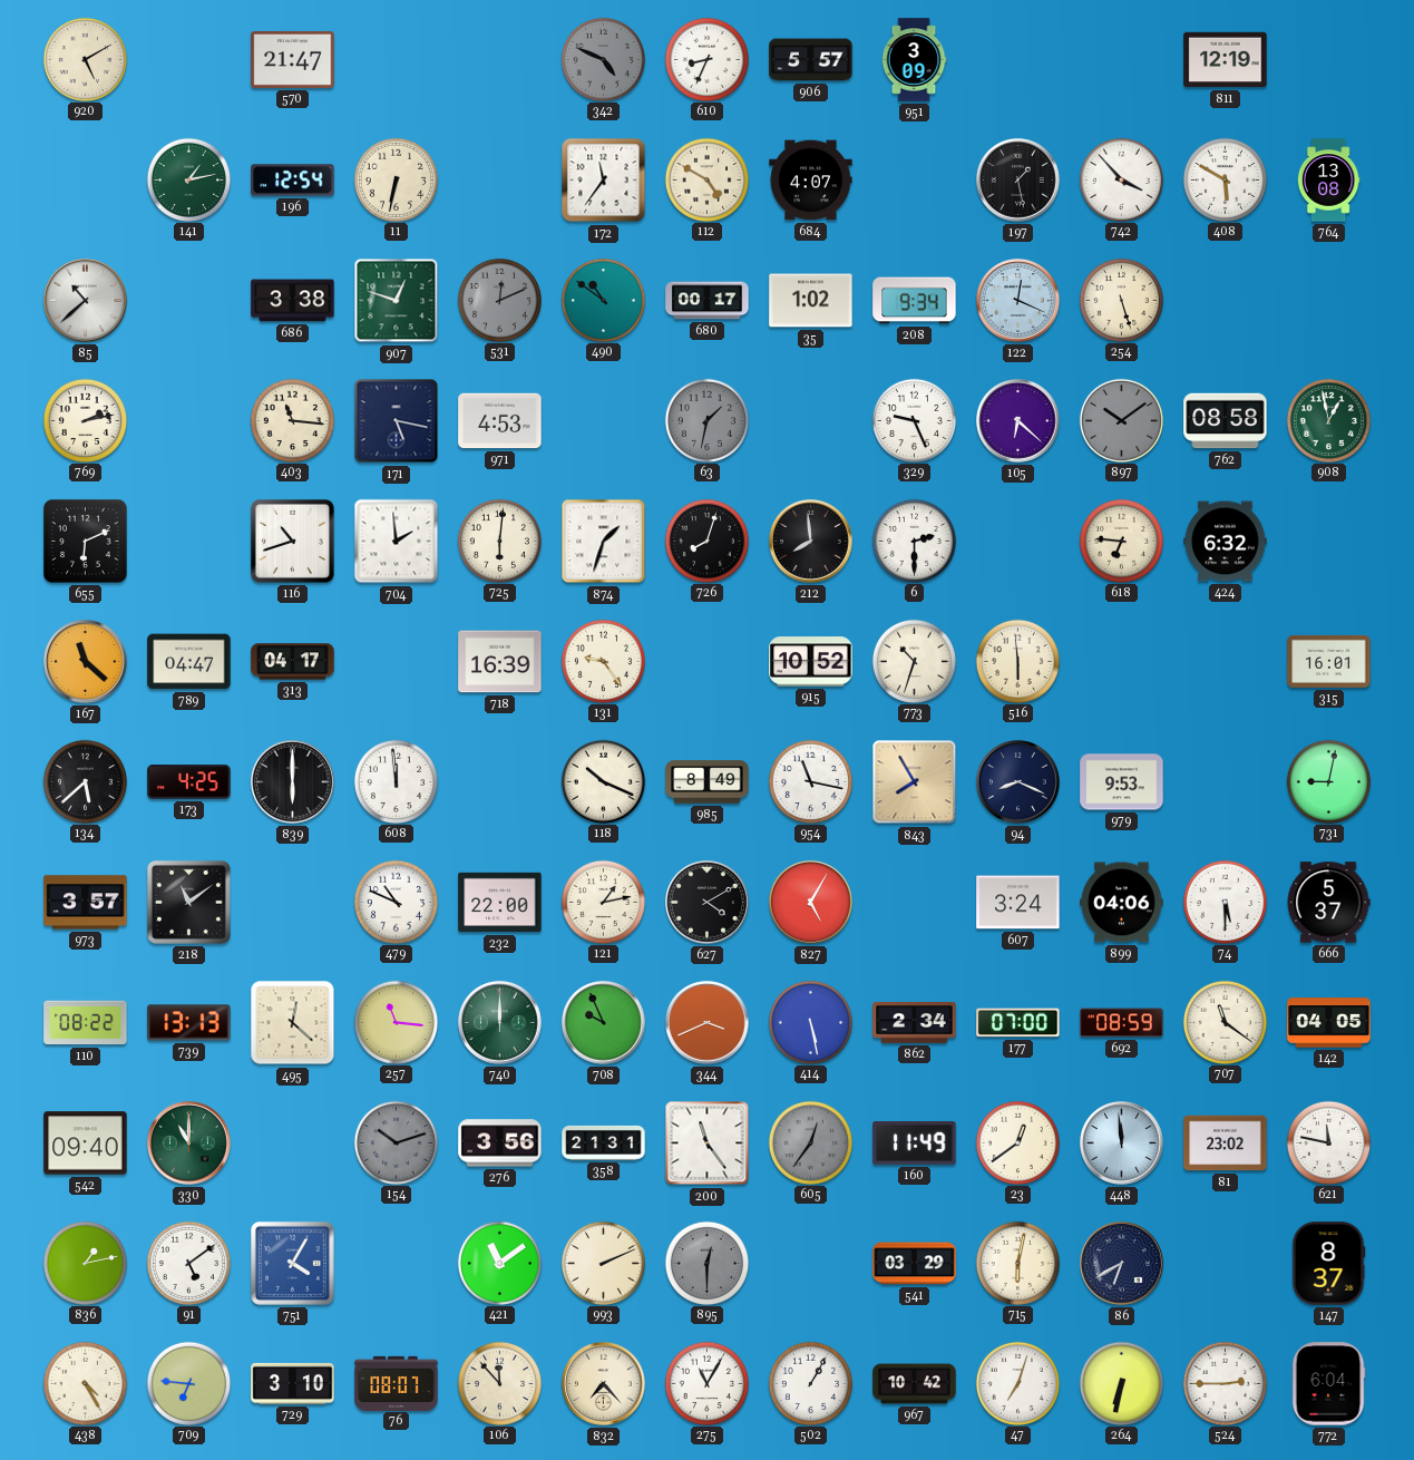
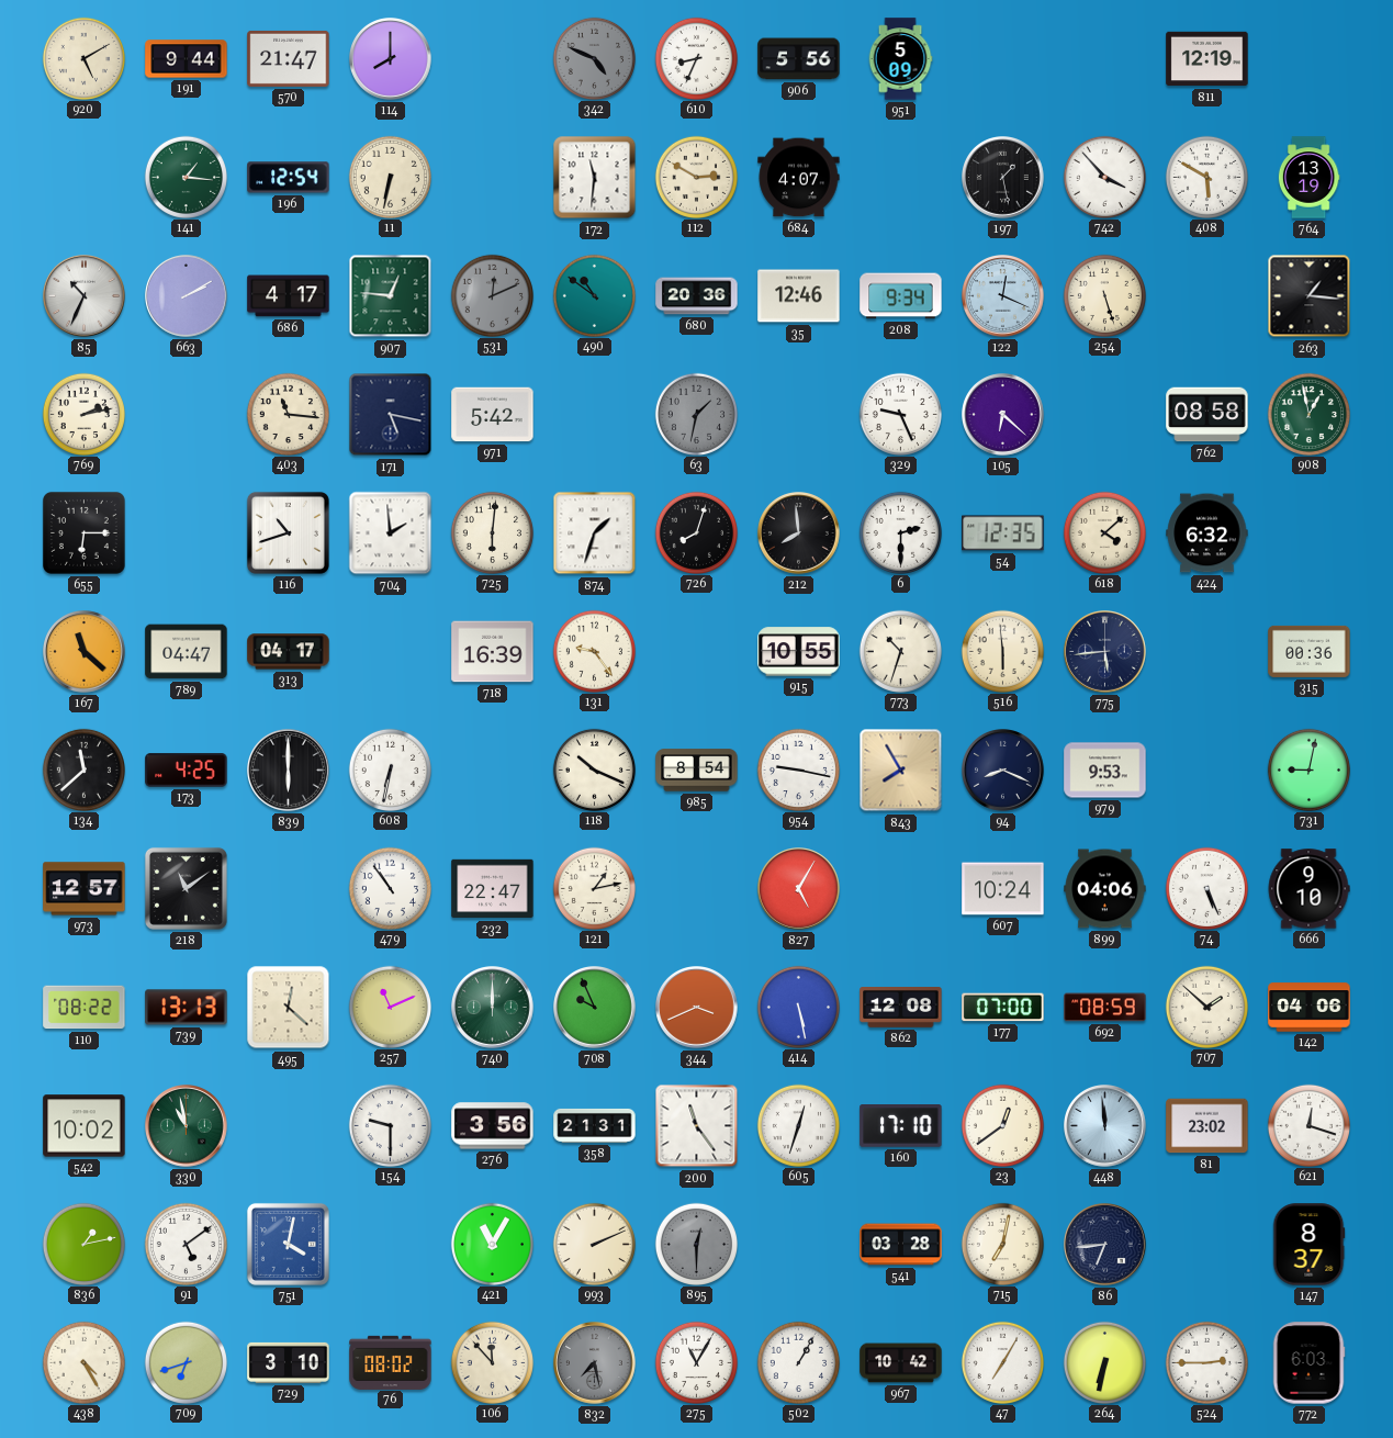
191: none -> 9:44 (187, 59)
114: none -> 8:00 (391, 59)
906: 5:57 -> 5:56 (799, 59)
951: 3:09 -> 5:09 (900, 59)
141: 1:13 -> 1:16 (186, 177)
172: 11:36 -> 11:31 (595, 178)
112: 4:50 -> 2:50 (696, 177)
764: 13:08 -> 13:19 (1308, 178)
85: 10:38 -> 10:34 (85, 296)
663: none -> 2:10 (187, 296)
686: 3:38 -> 4:17 (289, 296)
907: 12:48 -> 12:46 (391, 296)
680: 00:17 -> 20:36 (697, 296)
35: 1:02 -> 12:46 (799, 296)
263: none -> 1:16 (1310, 296)
971: 4:53 -> 5:42 (493, 415)
897: 10:09 -> none (1121, 420)
655: 6:11 -> 6:15 (83, 532)
54: none -> 12:35 (1003, 533)
618: 6:46 -> 4:08 (1104, 532)
915: 10:52 -> 10:55 (799, 652)
775: none -> 5:44 (1105, 652)
315: 16:01 -> 00:36 (1310, 651)
134: 5:38 -> 11:38 (83, 769)
608: 11:59 -> 6:32 (390, 769)
985: 8:49 -> 8:54 (697, 771)
954: 11:17 -> 9:17 (798, 769)
973: 3:57 -> 12:57 (85, 889)
479: 10:49 -> 10:54 (390, 888)
232: 22:00 -> 22:47 (493, 889)
627: 4:10 -> none (708, 903)
607: 3:24 -> 10:24 (1003, 889)
74: 5:30 -> 5:26 (1206, 888)
666: 5:37 -> 9:10 (1308, 889)
257: 11:16 -> 11:11 (390, 1007)
862: 2:34 -> 12:08 (901, 1008)
707: 11:21 -> 1:52 (1206, 1007)
142: 04:05 -> 04:06 (1310, 1008)
542: 09:40 -> 10:02 (85, 1126)
330: 11:00 -> 10:58 (187, 1126)
154: 10:12 -> 9:30 (390, 1125)
154 dial: grey -> white (390, 1125)
605: 12:36 -> 12:33 (798, 1125)
605 dial: grey -> white (798, 1125)
160: 11:49 -> 17:10 (901, 1126)
621: 11:47 -> 12:18 (1308, 1125)
751: 4:05 -> 4:02 (288, 1244)
421: 11:09 -> 11:05 (492, 1244)
541: 03:29 -> 03:28 (901, 1245)
715: 6:02 -> 7:02 (1002, 1244)
86: 6:40 -> 6:44 (1105, 1245)
709: 6:46 -> 6:42 (186, 1362)
76: 08:07 -> 08:02 (391, 1362)
832: 7:23 -> 7:28 (595, 1363)
832 dial: cream -> grey (595, 1363)
47: 7:03 -> 7:05 (1002, 1362)
772: 6:04 -> 6:03 (1308, 1363)
